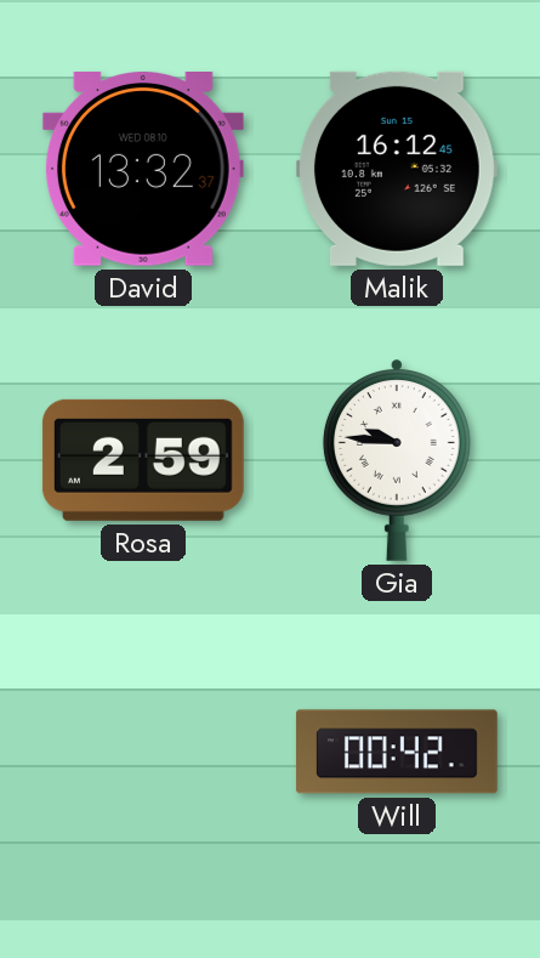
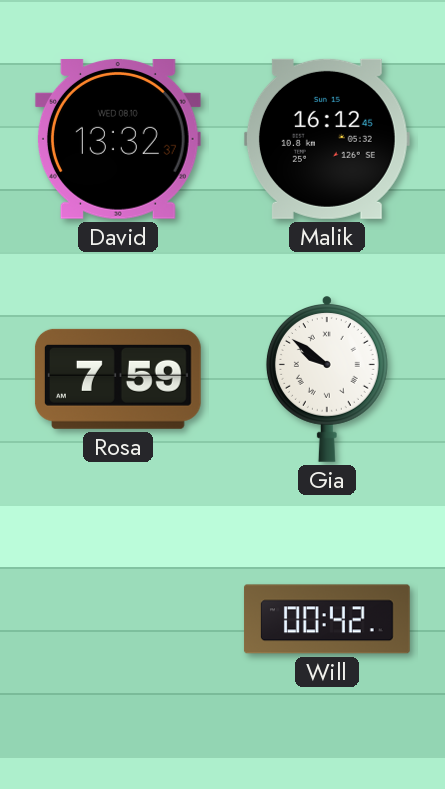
Rosa: 2:59 -> 7:59 (118, 379)
Gia: 9:46 -> 9:51 (327, 379)
